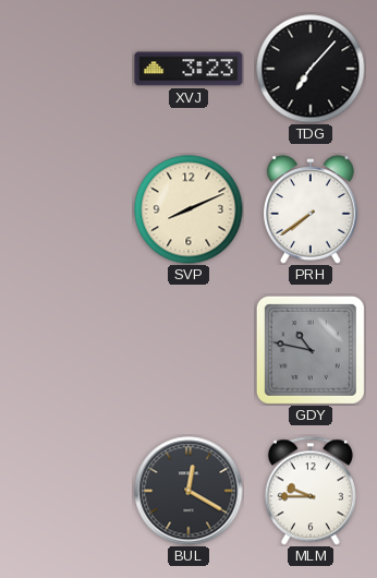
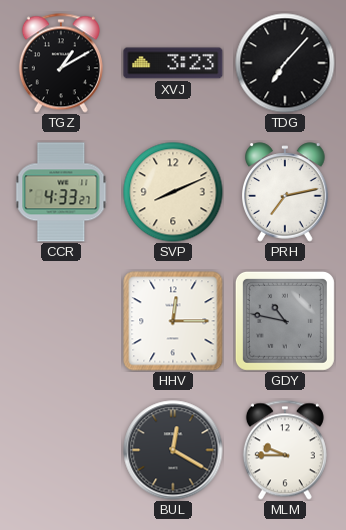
TGZ: none -> 1:10 (61, 63)
CCR: none -> 4:33 (61, 192)
PRH: 7:39 -> 7:13 (286, 192)
HHV: none -> 12:15 (173, 321)
